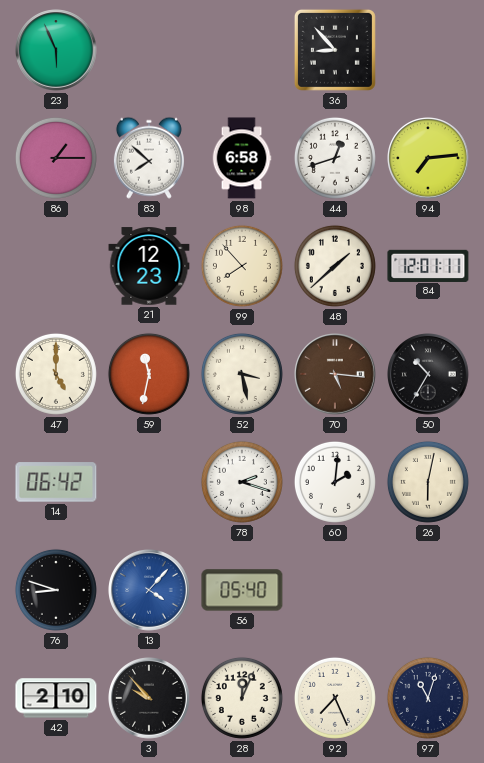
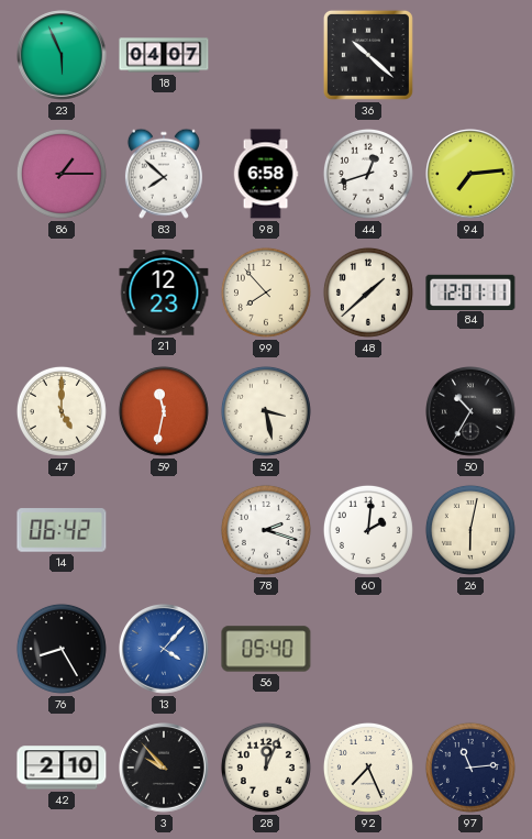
18: none -> 04:07 (164, 55)
36: 8:53 -> 10:22 (368, 55)
70: 5:16 -> none (336, 375)
76: 8:48 -> 8:25 (62, 649)
97: 11:03 -> 11:14 (470, 768)
